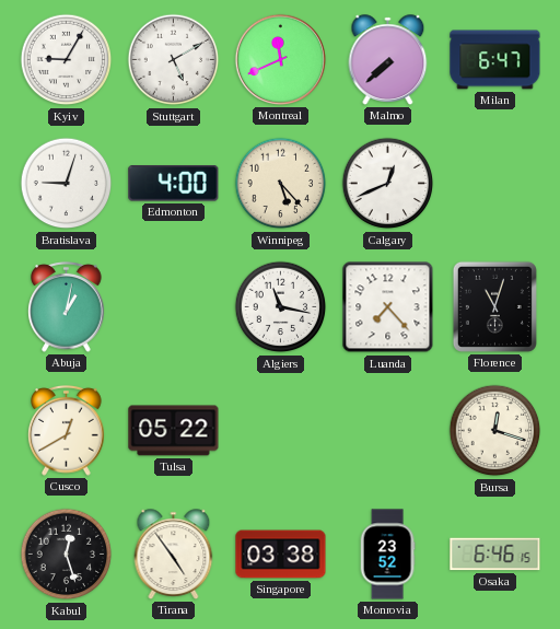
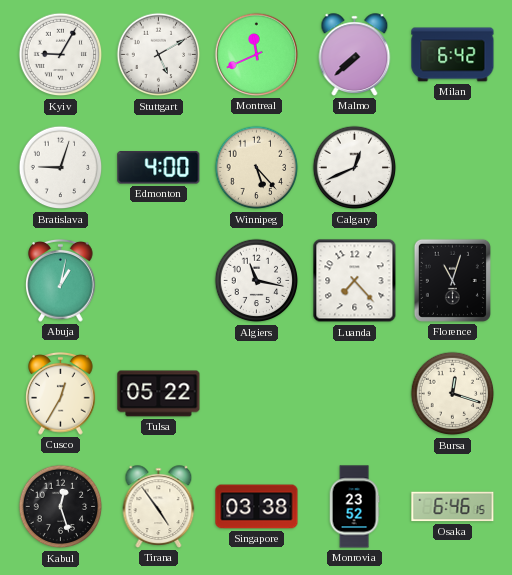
Milan: 6:47 -> 6:42 (453, 55)
Cusco: 12:40 -> 12:35 (61, 394)
